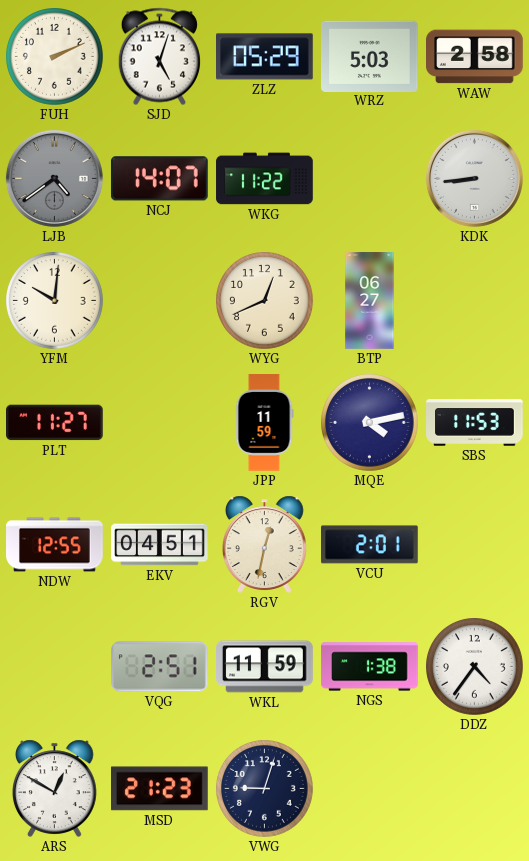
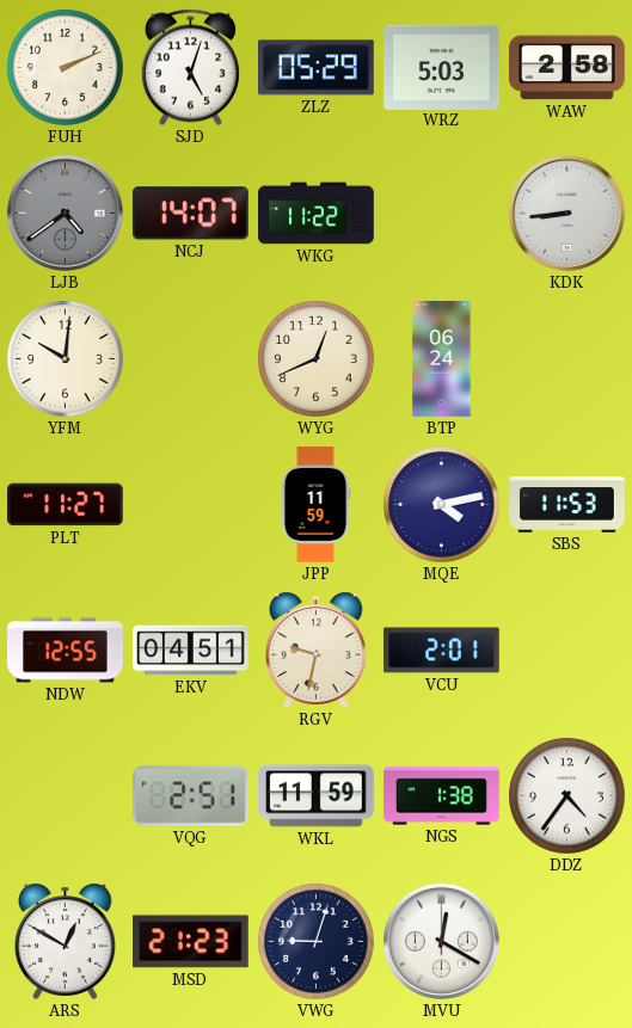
BTP: 06:27 -> 06:24 (442, 359)
RGV: 12:32 -> 9:32 (315, 650)
MVU: none -> 12:20 (441, 941)
